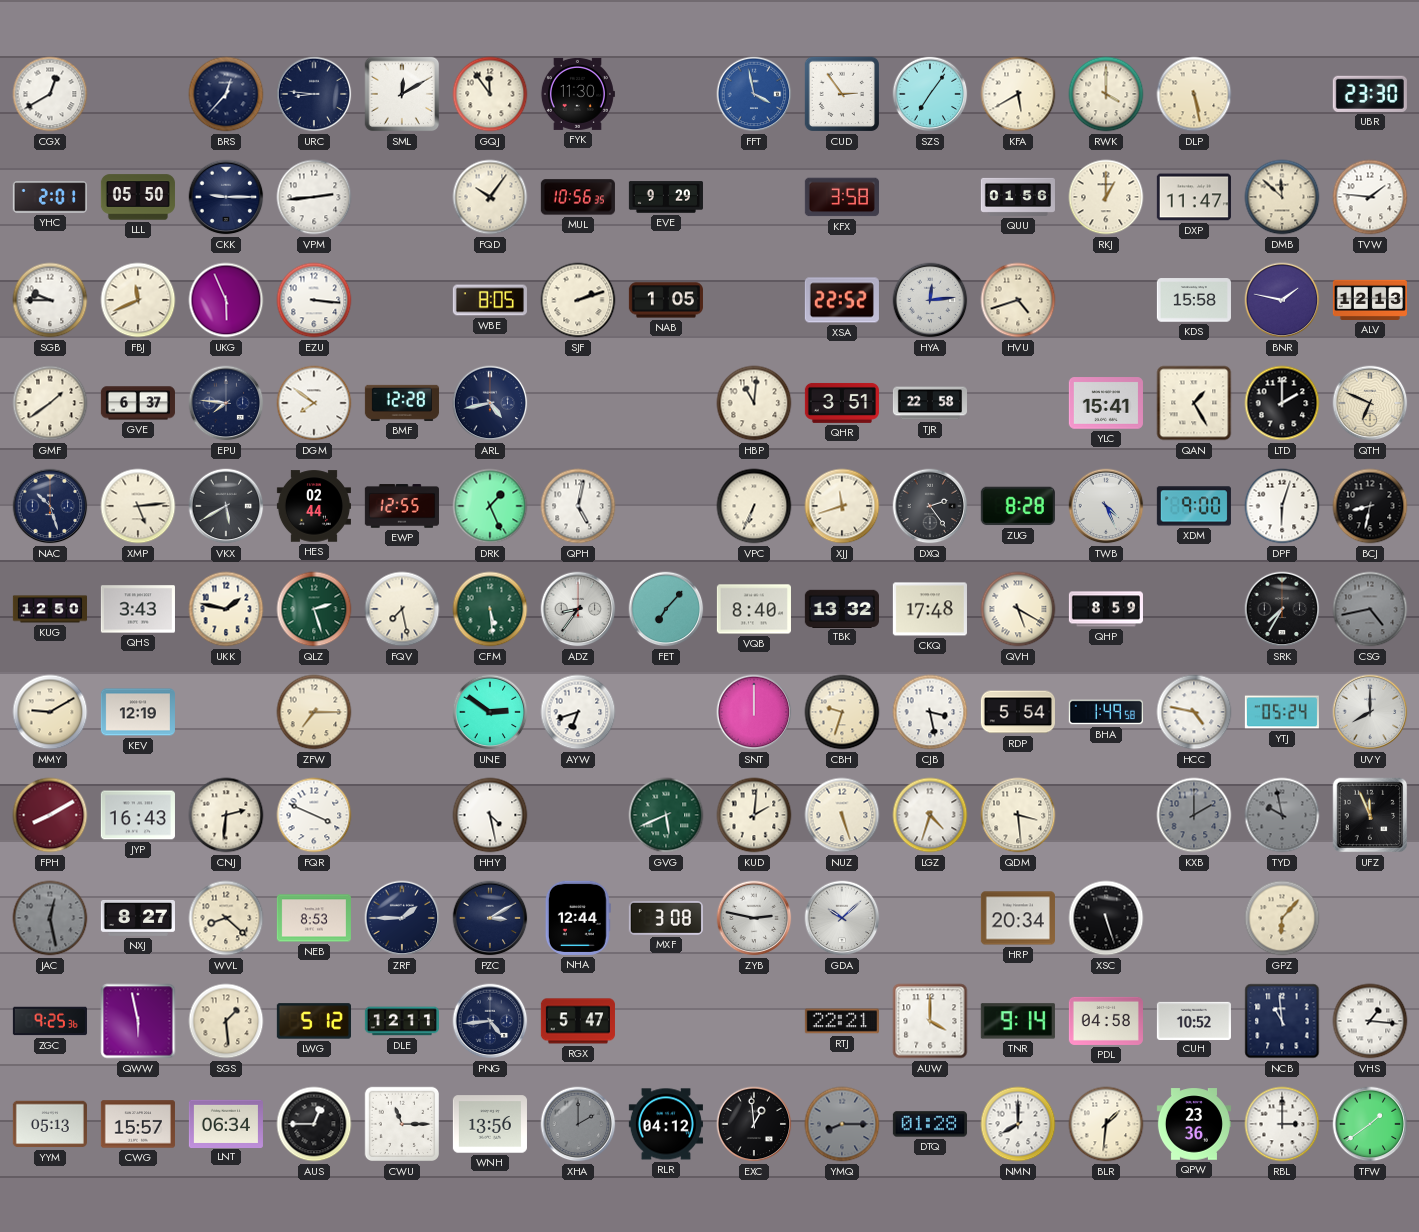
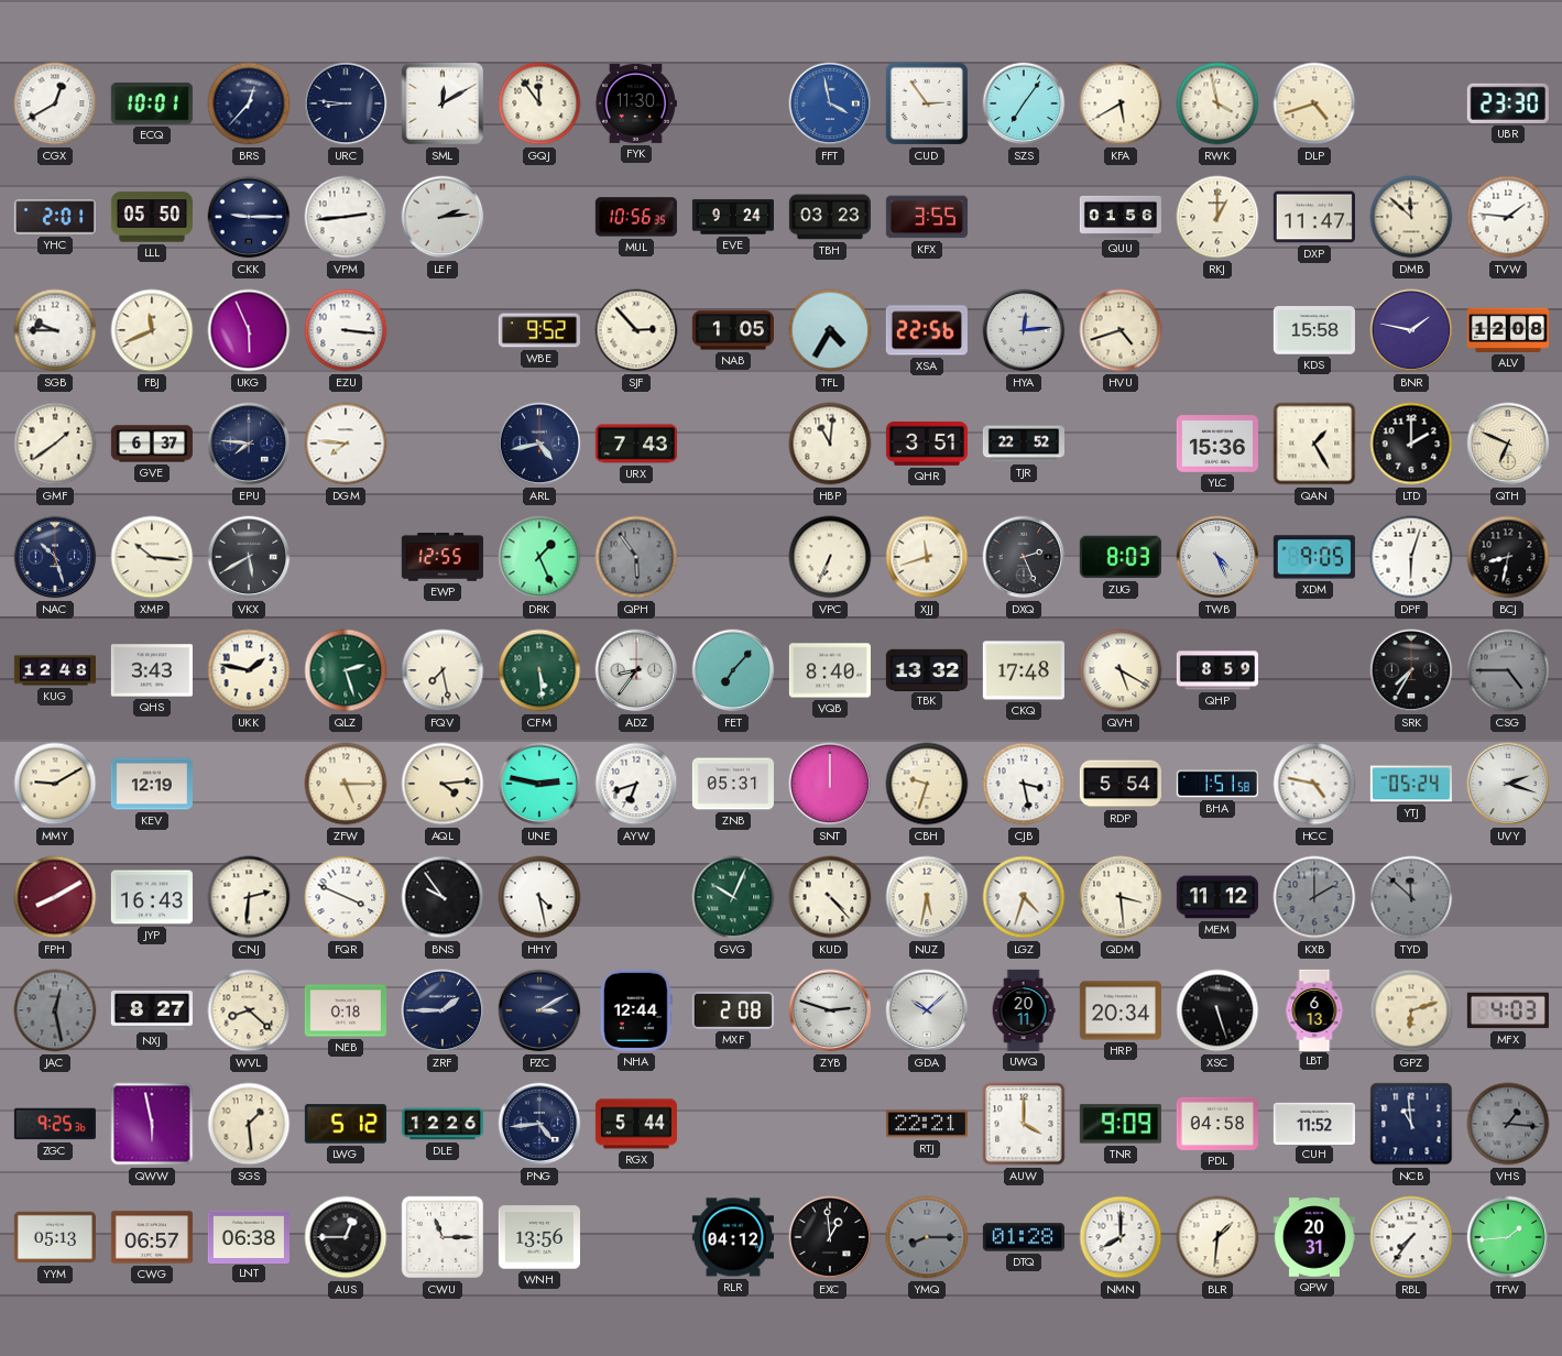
ECQ: none -> 10:01 (152, 103)
RWK: 4:00 -> 3:58 (1217, 103)
DLP: 5:28 -> 4:42 (1314, 103)
LEF: none -> 2:14 (443, 217)
FQD: 10:06 -> none (490, 197)
EVE: 9:29 -> 9:24 (733, 217)
TBH: none -> 03:23 (830, 217)
KFX: 3:58 -> 3:55 (927, 217)
WBE: 8:05 -> 9:52 (539, 330)
SJF: 2:12 -> 2:53 (636, 330)
TFL: none -> 4:35 (830, 330)
XSA: 22:52 -> 22:56 (927, 330)
ALV: 12:13 -> 12:08 (1508, 330)
DGM: 7:51 -> 7:46 (346, 444)
BMF: 12:28 -> none (402, 403)
URX: none -> 7:43 (636, 444)
TJR: 22:58 -> 22:52 (1023, 444)
YLC: 15:41 -> 15:36 (1217, 444)
XMP: 5:14 -> 10:16 (152, 557)
HES: 02:44 -> none (314, 506)
QPH: 5:02 -> 5:54 (636, 557)
QPH dial: white -> grey (636, 557)
DXQ: 2:24 -> 2:26 (1024, 557)
ZUG: 8:28 -> 8:03 (1121, 557)
XDM: 9:00 -> 9:05 (1314, 557)
KUG: 12:50 -> 12:48 (54, 670)
CSG: 4:43 -> 4:45 (1508, 670)
ZFW: 7:15 -> 5:15 (346, 784)
AQL: none -> 4:14 (443, 784)
UNE: 2:51 -> 2:47 (539, 784)
ZNB: none -> 05:31 (733, 784)
BHA: 1:49 -> 1:51 (1217, 784)
UVY: 8:00 -> 2:18 (1508, 784)
BNS: none -> 9:54 (443, 897)
GVG: 5:41 -> 10:04 (733, 897)
KUD: 2:01 -> 4:23 (830, 897)
NUZ: 5:27 -> 5:32 (927, 897)
MEM: none -> 11:12 (1217, 897)
TYD: 9:58 -> 11:52 (1411, 897)
UFZ: 11:56 -> none (1370, 815)
NEB: 8:53 -> 0:18 (346, 1010)
MXF: 3:08 -> 2:08 (733, 1010)
ZYB: 2:47 -> 2:48 (830, 1010)
UWQ: none -> 20:11 (1024, 1010)
LBT: none -> 6:13 (1314, 1009)
GPZ: 6:07 -> 6:12 (1411, 1010)
MFX: none -> 4:03 (1508, 1010)
DLE: 12:11 -> 12:26 (443, 1124)
RGX: 5:47 -> 5:44 (636, 1124)
TNR: 9:14 -> 9:09 (1121, 1124)
CUH: 10:52 -> 11:52 (1314, 1123)
VHS dial: white -> grey (1508, 1124)
CWG: 15:57 -> 06:57 (152, 1237)
LNT: 06:34 -> 06:38 (249, 1236)
XHA: 2:00 -> none (578, 1124)
QPW: 23:36 -> 20:31 (1314, 1237)
RBL: 3:00 -> 7:36 (1411, 1237)
TFW: 1:39 -> 1:44 (1508, 1237)
